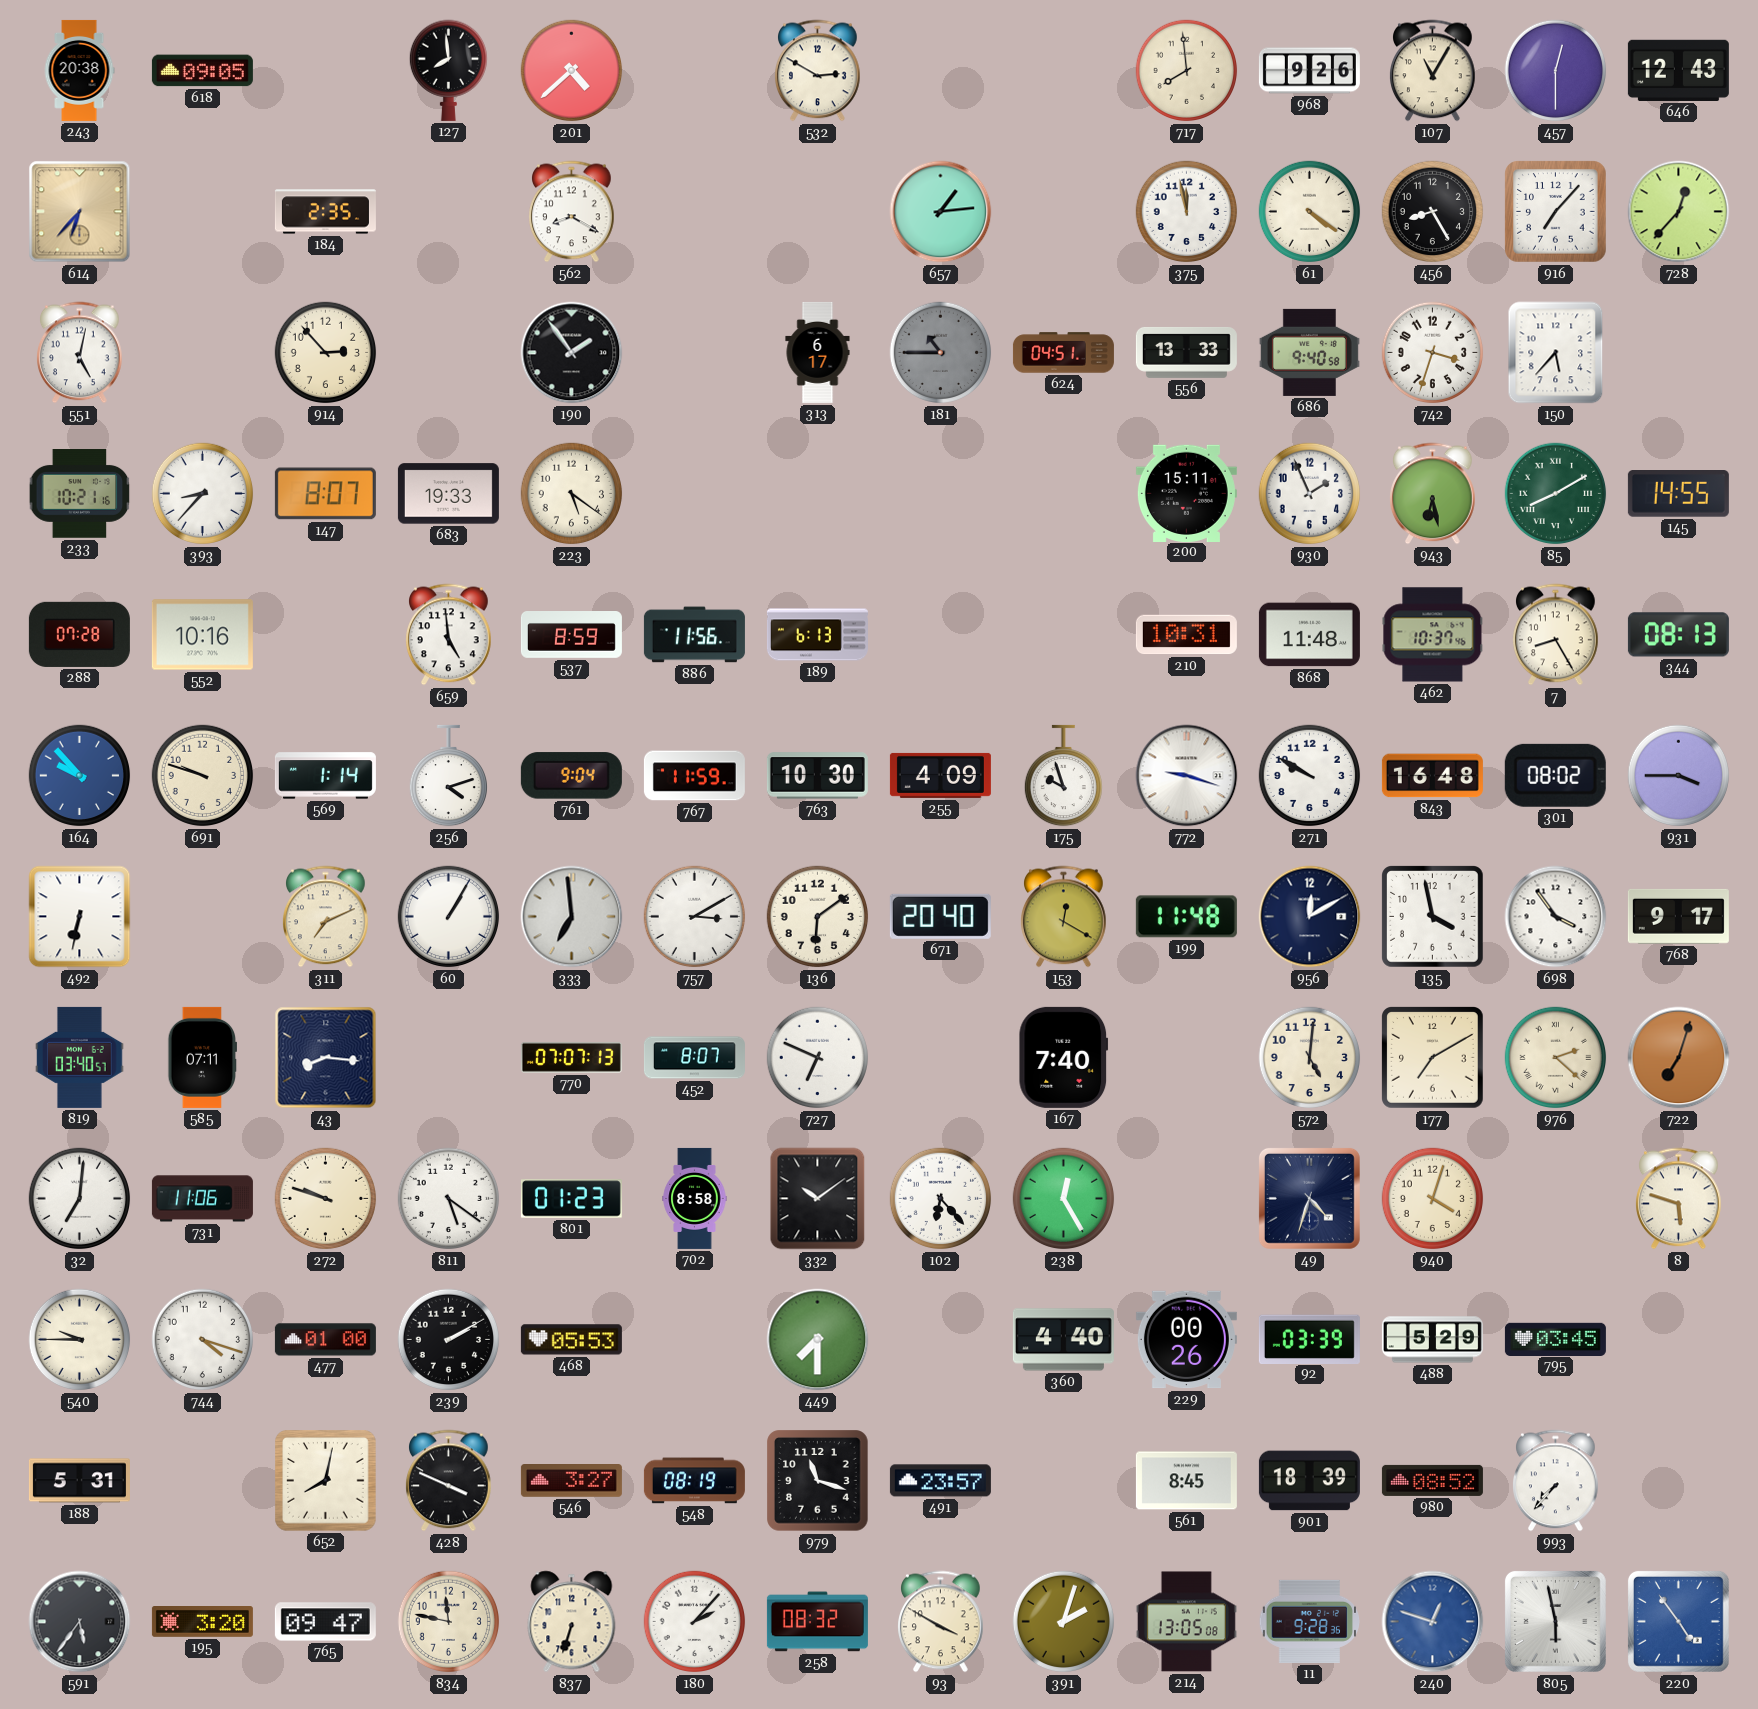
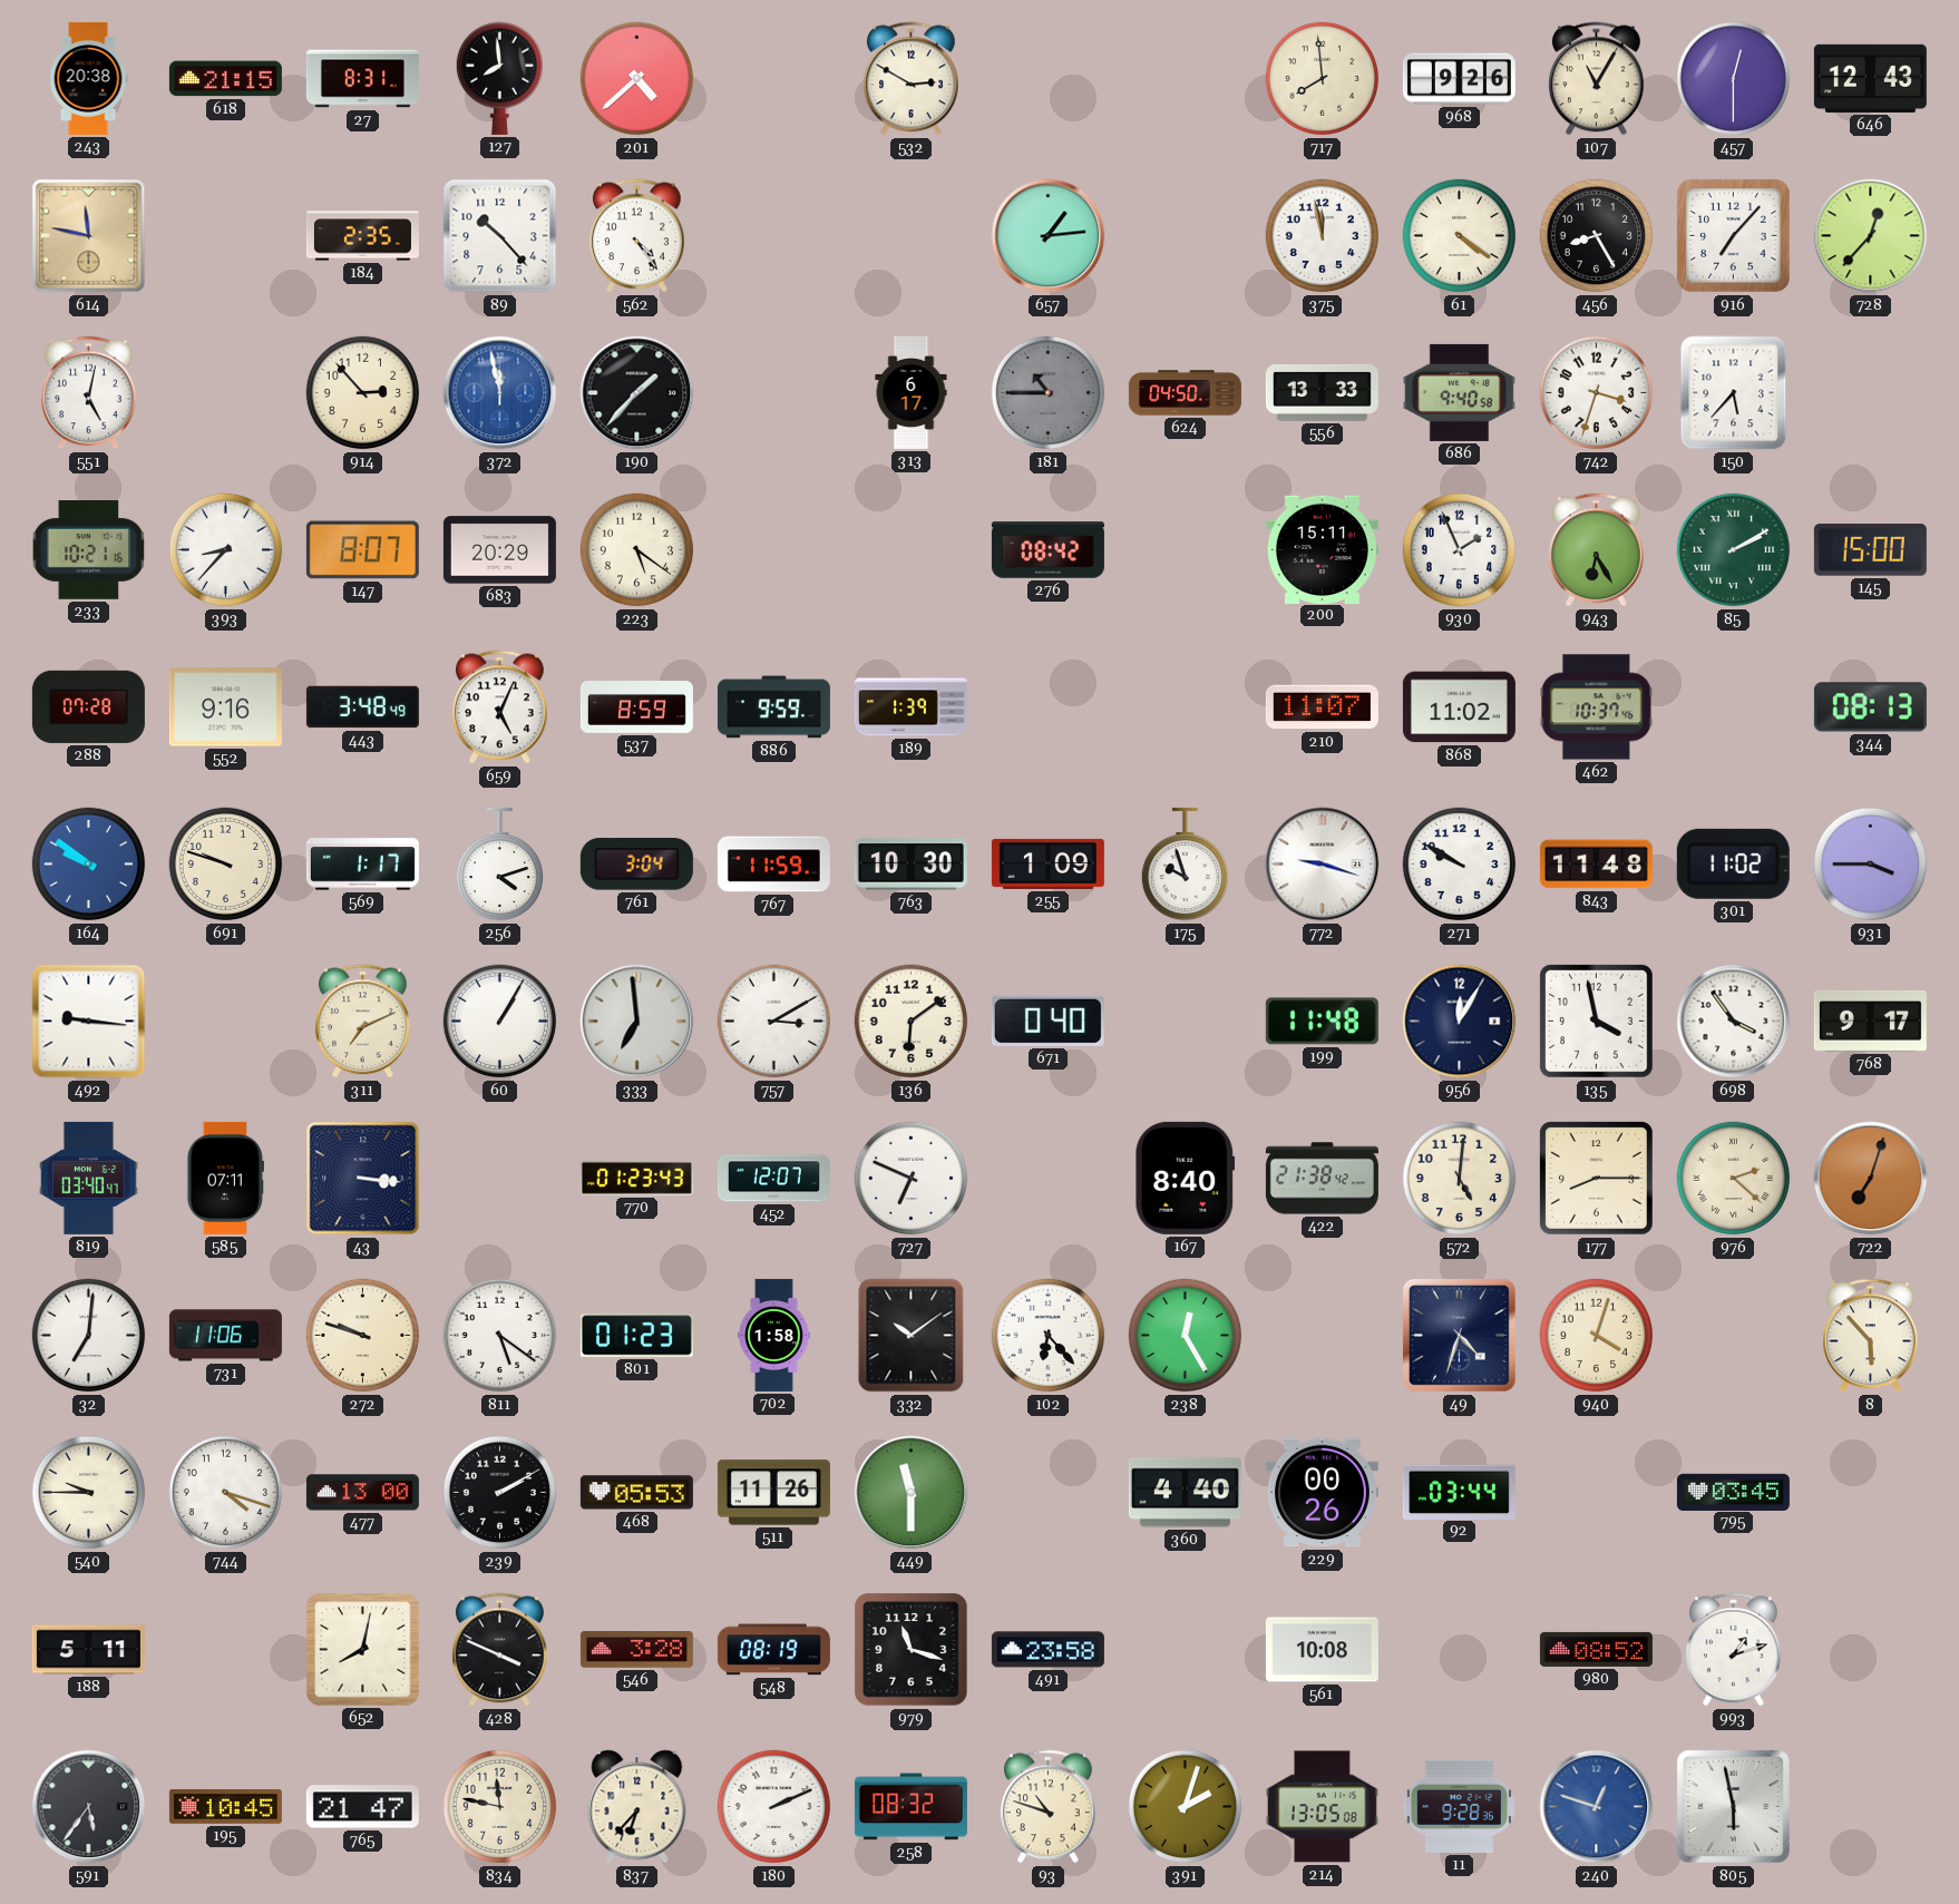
618: 09:05 -> 21:15 (225, 79)
27: none -> 8:31 (362, 79)
614: 6:37 -> 11:47 (89, 236)
89: none -> 10:23 (500, 236)
562: 8:20 -> 4:24 (637, 236)
372: none -> 11:58 (500, 393)
190: 1:54 -> 1:37 (637, 393)
624: 04:51 -> 04:50 (1185, 393)
683: 19:33 -> 20:29 (499, 550)
276: none -> 08:42 (1047, 550)
943: 6:28 -> 6:25 (1597, 550)
85: 8:10 -> 2:10 (1734, 550)
145: 14:55 -> 15:00 (1870, 550)
552: 10:16 -> 9:16 (225, 707)
443: none -> 3:48 (362, 707)
659: 4:59 -> 5:04 (500, 707)
886: 11:56 -> 9:59 (773, 707)
189: 6:13 -> 1:39 (910, 707)
210: 10:31 -> 11:07 (1322, 707)
868: 11:48 -> 11:02 (1459, 707)
7: 8:25 -> none (1556, 635)
164: 9:53 -> 9:51 (89, 865)
569: 1:14 -> 1:17 (362, 865)
761: 9:04 -> 3:04 (636, 865)
255: 4:09 -> 1:09 (1047, 863)
843: 16:48 -> 11:48 (1596, 865)
301: 08:02 -> 11:02 (1733, 863)
492: 6:32 -> 9:16 (89, 1022)
671: 20:40 -> 0:40 (1047, 1021)
153: 12:20 -> none (1064, 917)
956: 12:10 -> 12:05 (1460, 1022)
819: 03:40:57 -> 03:40:47 (89, 1178)
43: 8:16 -> 3:16 (363, 1179)
770: 07:07 -> 01:23 (636, 1179)
452: 8:07 -> 12:07 (773, 1179)
167: 7:40 -> 8:40 (1186, 1178)
422: none -> 21:38 (1322, 1179)
177: 7:10 -> 8:15 (1597, 1179)
702: 8:58 -> 1:58 (774, 1335)
8: 5:48 -> 5:53 (1871, 1336)
477: 01:00 -> 13:00 (362, 1493)
511: none -> 11:26 (773, 1493)
449: 7:30 -> 11:30 (912, 1493)
92: 03:39 -> 03:44 (1459, 1492)
488: 5:29 -> none (1432, 1340)
188: 5:31 -> 5:11 (88, 1650)
546: 3:27 -> 3:28 (636, 1650)
491: 23:57 -> 23:58 (1047, 1650)
561: 8:45 -> 10:08 (1322, 1650)
901: 18:39 -> none (1309, 1481)
993: 7:37 -> 1:12 (1734, 1650)
195: 3:20 -> 10:45 (225, 1807)
765: 09:47 -> 21:47 (362, 1807)
837: 6:33 -> 6:37 (637, 1807)
180: 2:07 -> 2:11 (774, 1807)
93: 3:50 -> 10:48 (1049, 1807)
220: 4:54 -> none (1678, 1621)
